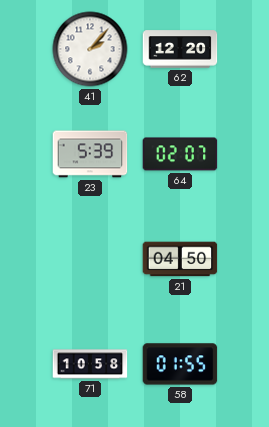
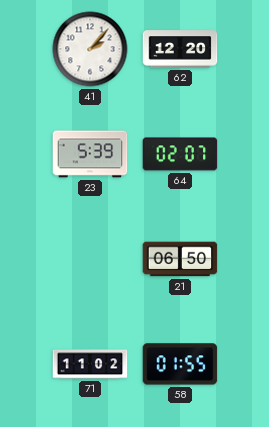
21: 04:50 -> 06:50 (180, 259)
71: 10:58 -> 11:02 (90, 364)
